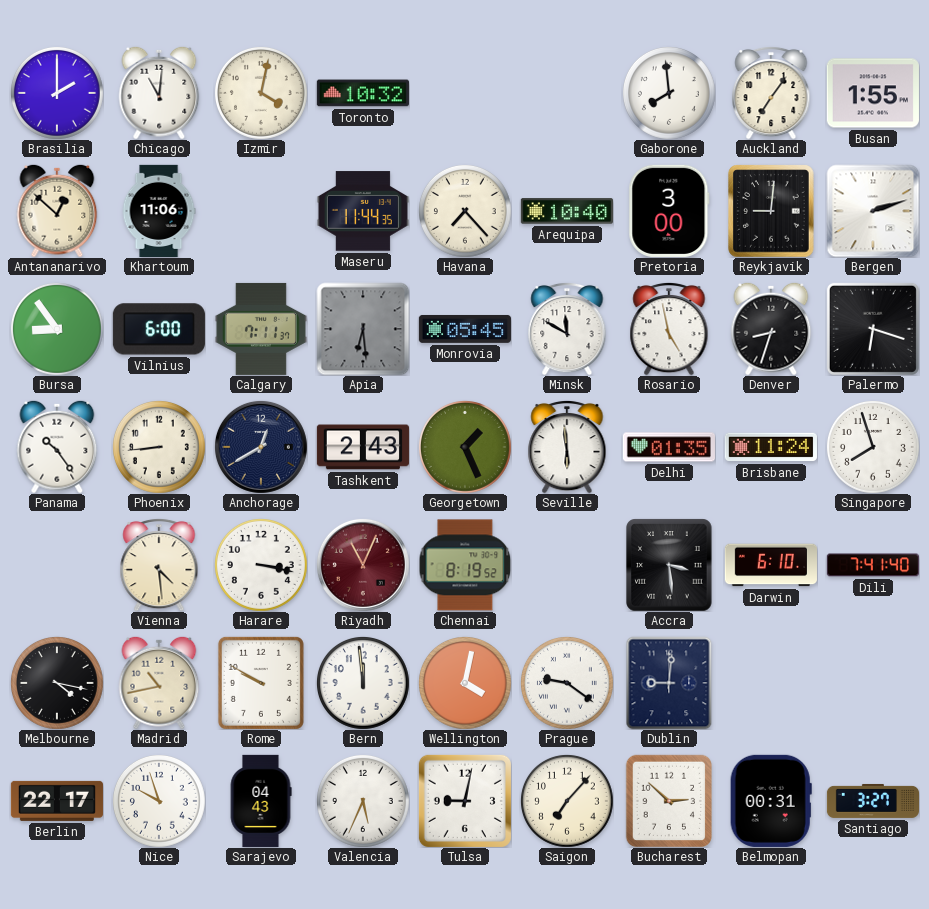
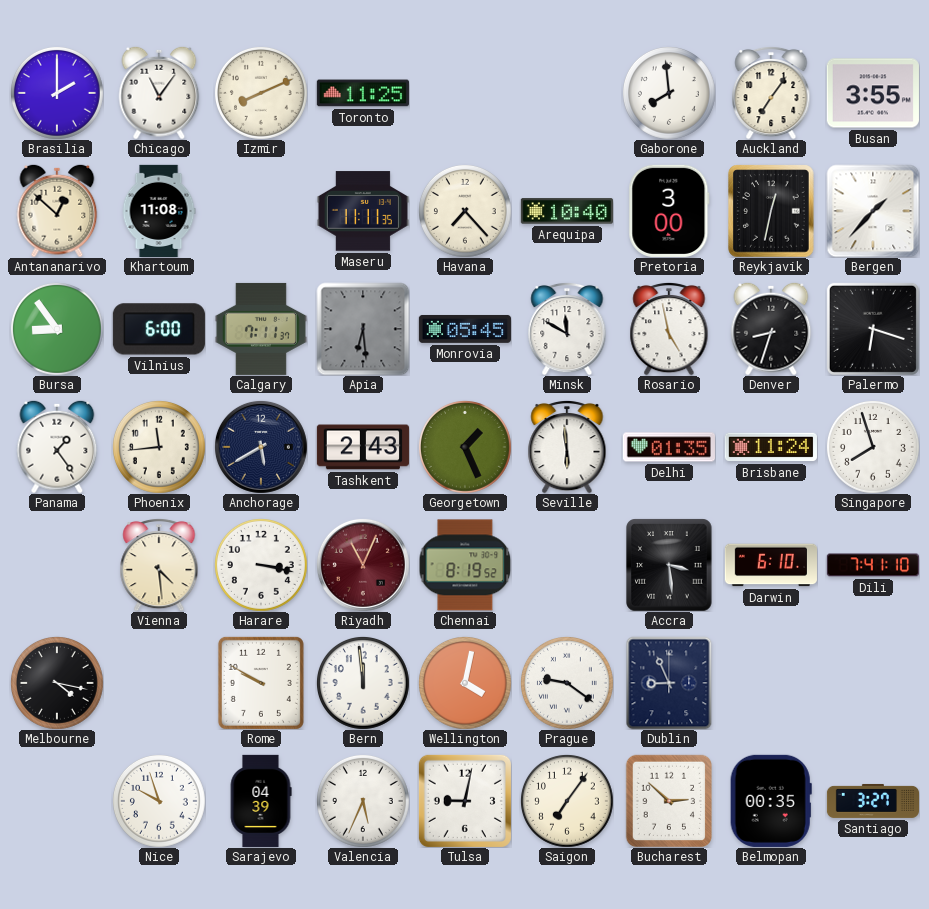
Chicago: 11:01 -> 11:06 (159, 93)
Izmir: 4:02 -> 8:11 (261, 93)
Toronto: 10:32 -> 11:25 (363, 93)
Busan: 1:55 -> 3:55 (873, 93)
Khartoum: 11:06 -> 11:08 (159, 210)
Maseru: 11:44 -> 11:11 (363, 211)
Reykjavik: 9:01 -> 12:32 (771, 211)
Bergen: 2:12 -> 1:37 (873, 211)
Panama: 10:24 -> 1:24 (57, 447)
Phoenix: 8:44 -> 11:44 (159, 447)
Anchorage: 12:40 -> 5:40 (261, 447)
Dili: 7:41:40 -> 7:41:10 (873, 565)
Madrid: 10:43 -> none (159, 683)
Dublin: 9:01 -> 8:56 (669, 683)
Berlin: 22:17 -> none (57, 801)
Sarajevo: 04:43 -> 04:39 (261, 801)
Saigon: 7:07 -> 7:06 (567, 801)
Belmopan: 00:31 -> 00:35 (771, 801)
